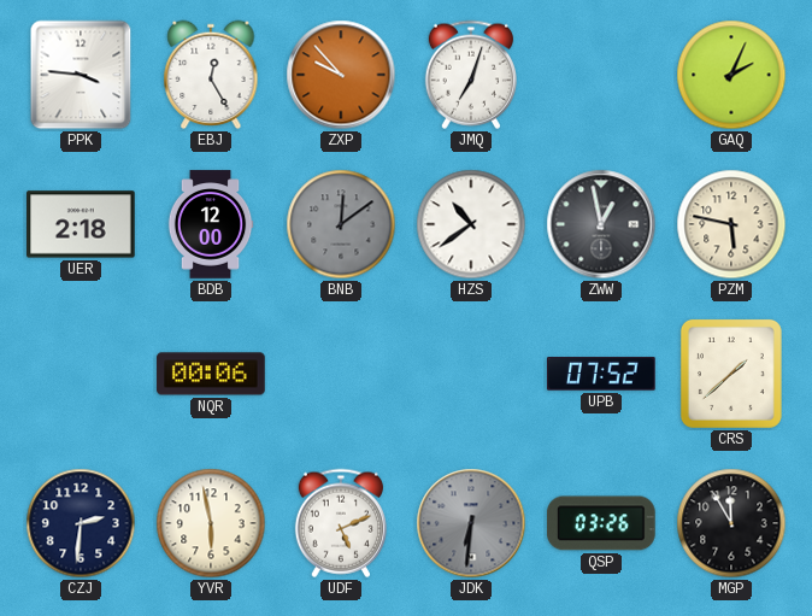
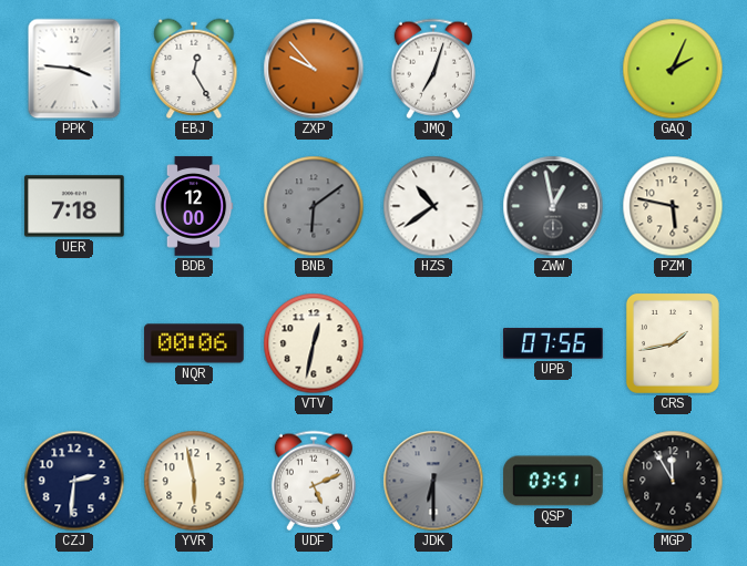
UER: 2:18 -> 7:18 (74, 206)
BNB: 12:09 -> 6:09 (314, 206)
VTV: none -> 12:32 (314, 343)
UPB: 07:52 -> 07:56 (553, 343)
CRS: 1:38 -> 1:43 (673, 343)
JDK: 6:31 -> 6:30 (433, 481)
QSP: 03:26 -> 03:51 (553, 481)
